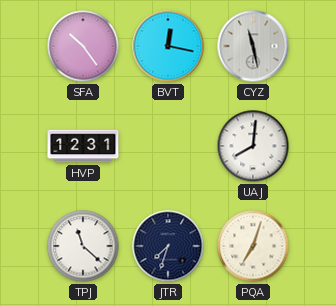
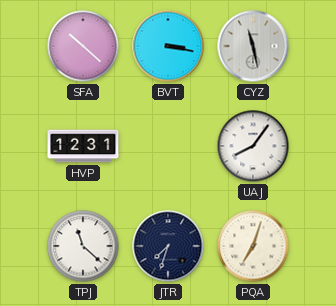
SFA: 10:24 -> 10:22 (83, 46)
BVT: 12:17 -> 3:17 (168, 46)
UAJ: 8:01 -> 8:06 (253, 146)
